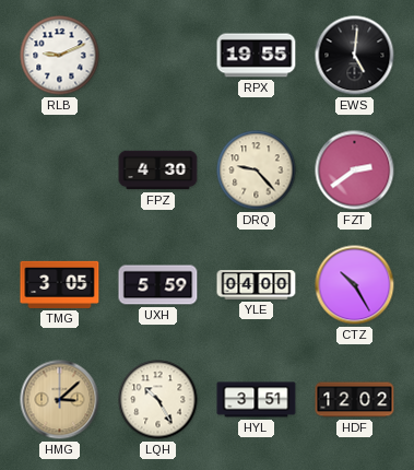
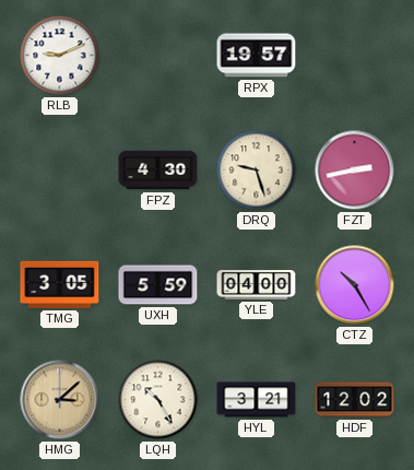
RPX: 19:55 -> 19:57 (257, 56)
EWS: 5:01 -> none (355, 56)
DRQ: 9:23 -> 9:27 (257, 171)
FZT: 2:39 -> 2:43 (355, 171)
HYL: 3:51 -> 3:21 (257, 400)
